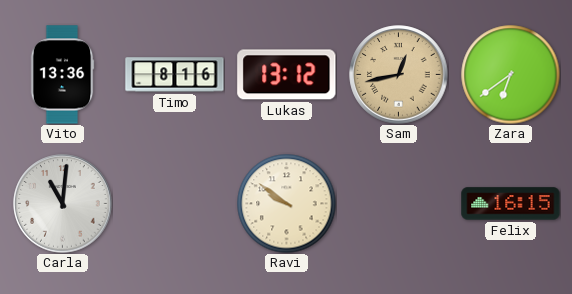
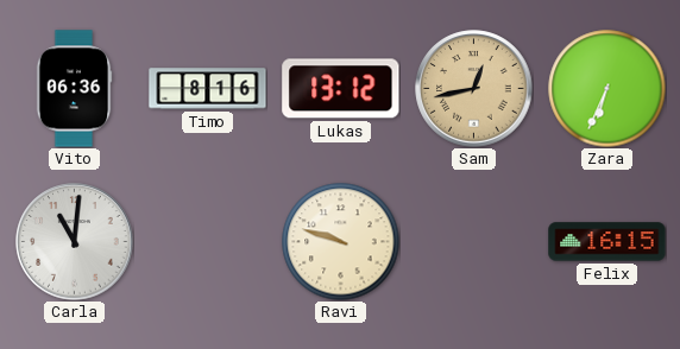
Vito: 13:36 -> 06:36 (74, 89)
Zara: 6:39 -> 6:34 (607, 89)
Ravi: 9:51 -> 9:48 (341, 242)
